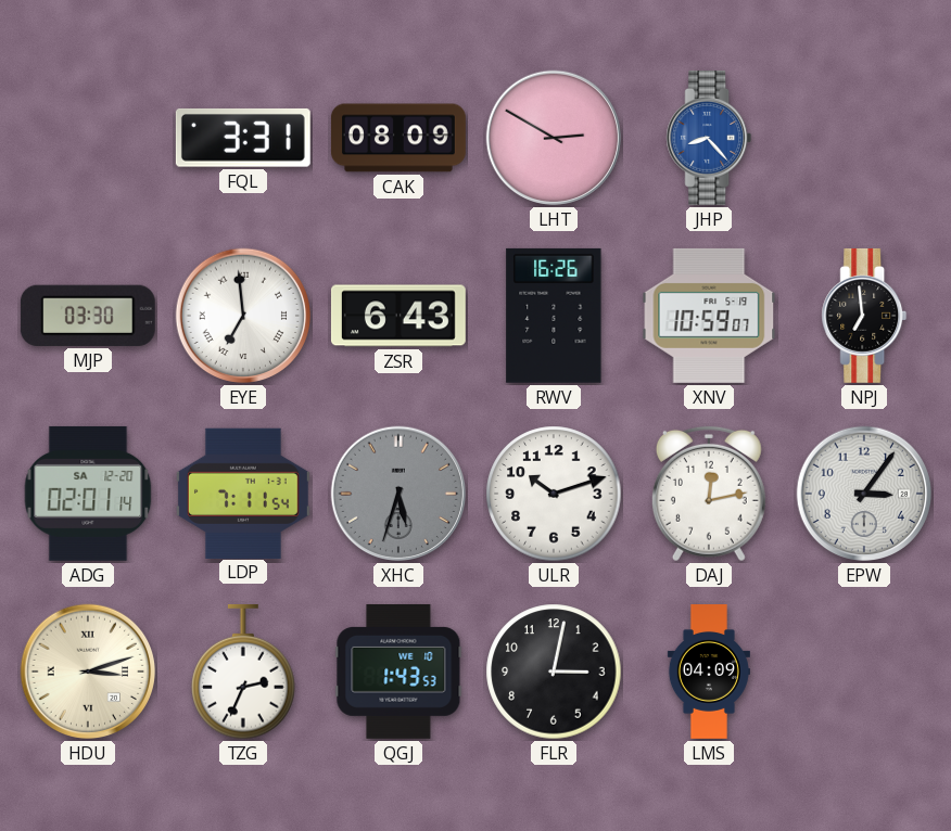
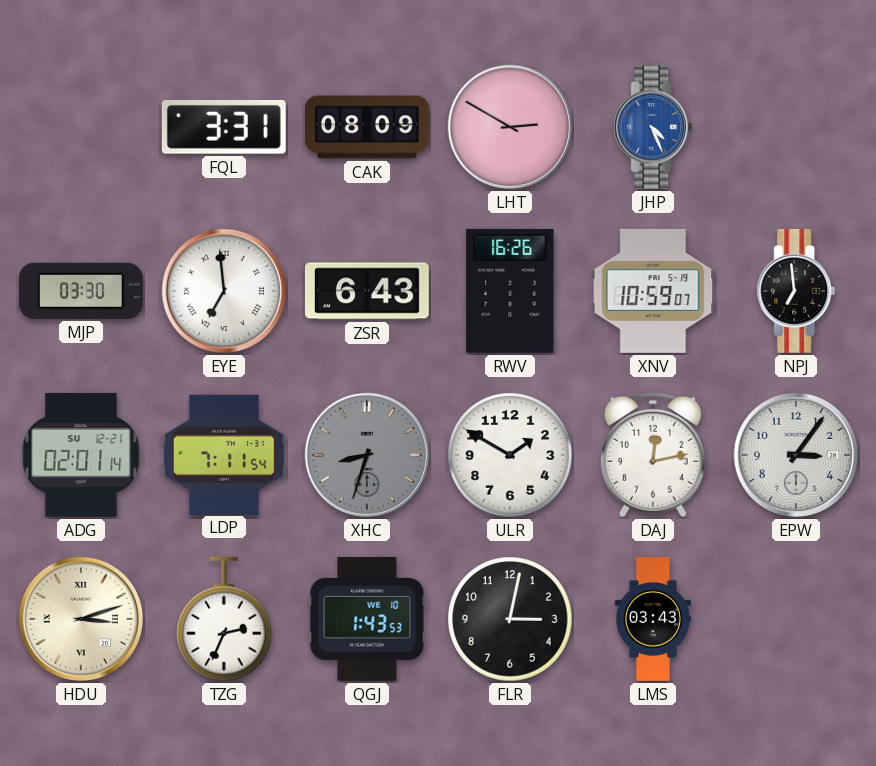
JHP: 8:23 -> 4:26 (653, 127)
ADG date: SA 12-20 -> SU 12-21 (81, 455)
XHC: 5:33 -> 8:33 (367, 455)
ULR: 10:12 -> 1:50 (510, 455)
LMS: 04:09 -> 03:43 (653, 620)
